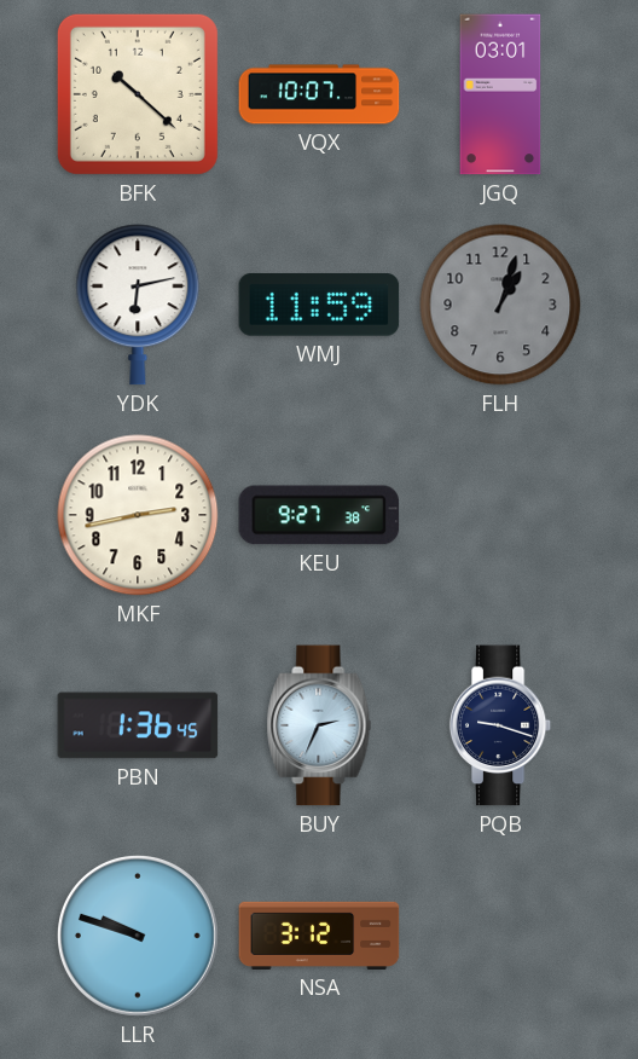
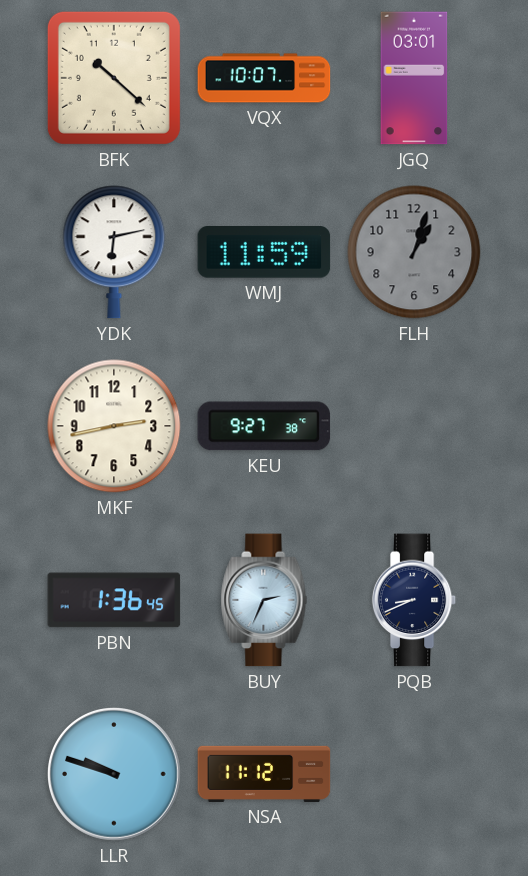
PQB: 9:18 -> 8:41 (414, 600)
NSA: 3:12 -> 11:12 (264, 774)
